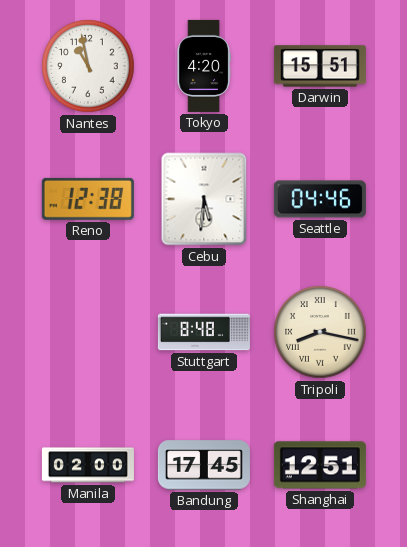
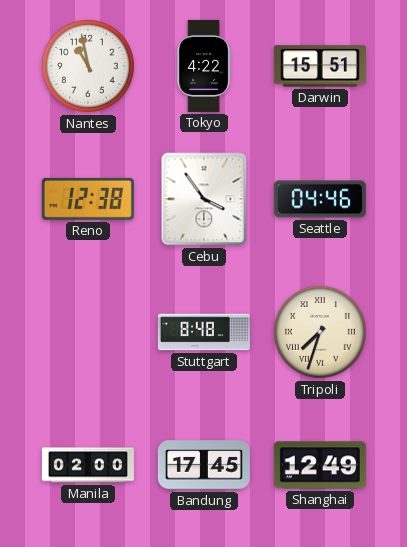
Tokyo: 4:20 -> 4:22 (204, 66)
Cebu: 5:31 -> 3:54 (204, 199)
Tripoli: 8:17 -> 7:33 (320, 332)
Shanghai: 12:51 -> 12:49 (320, 465)
